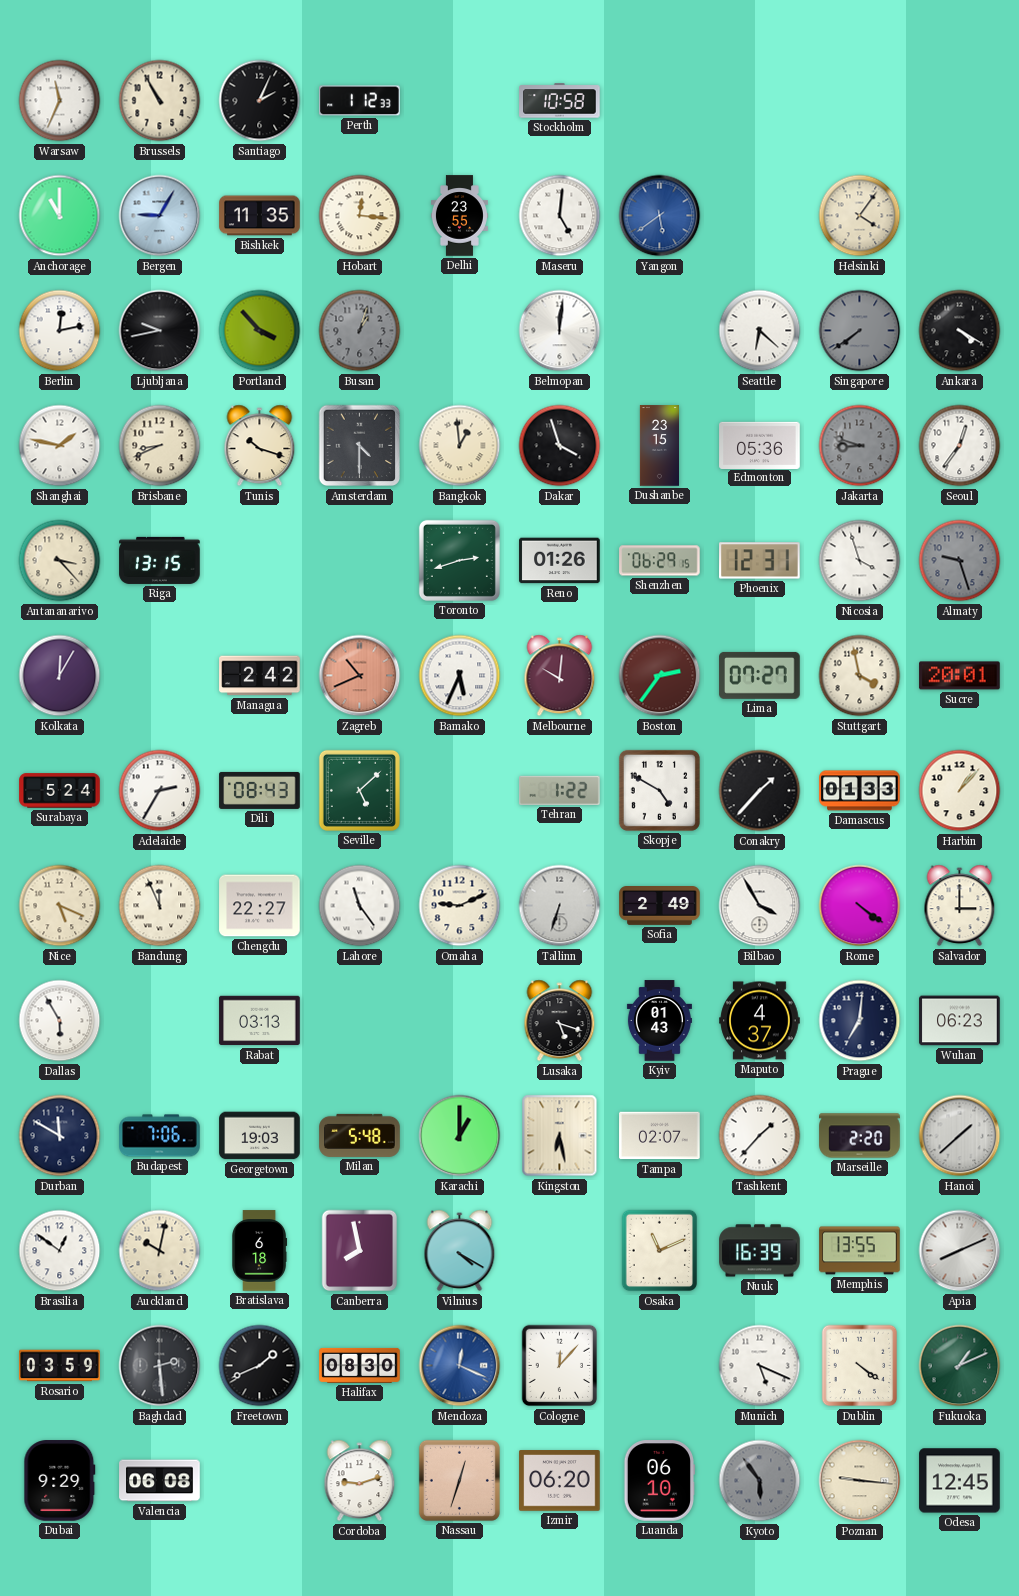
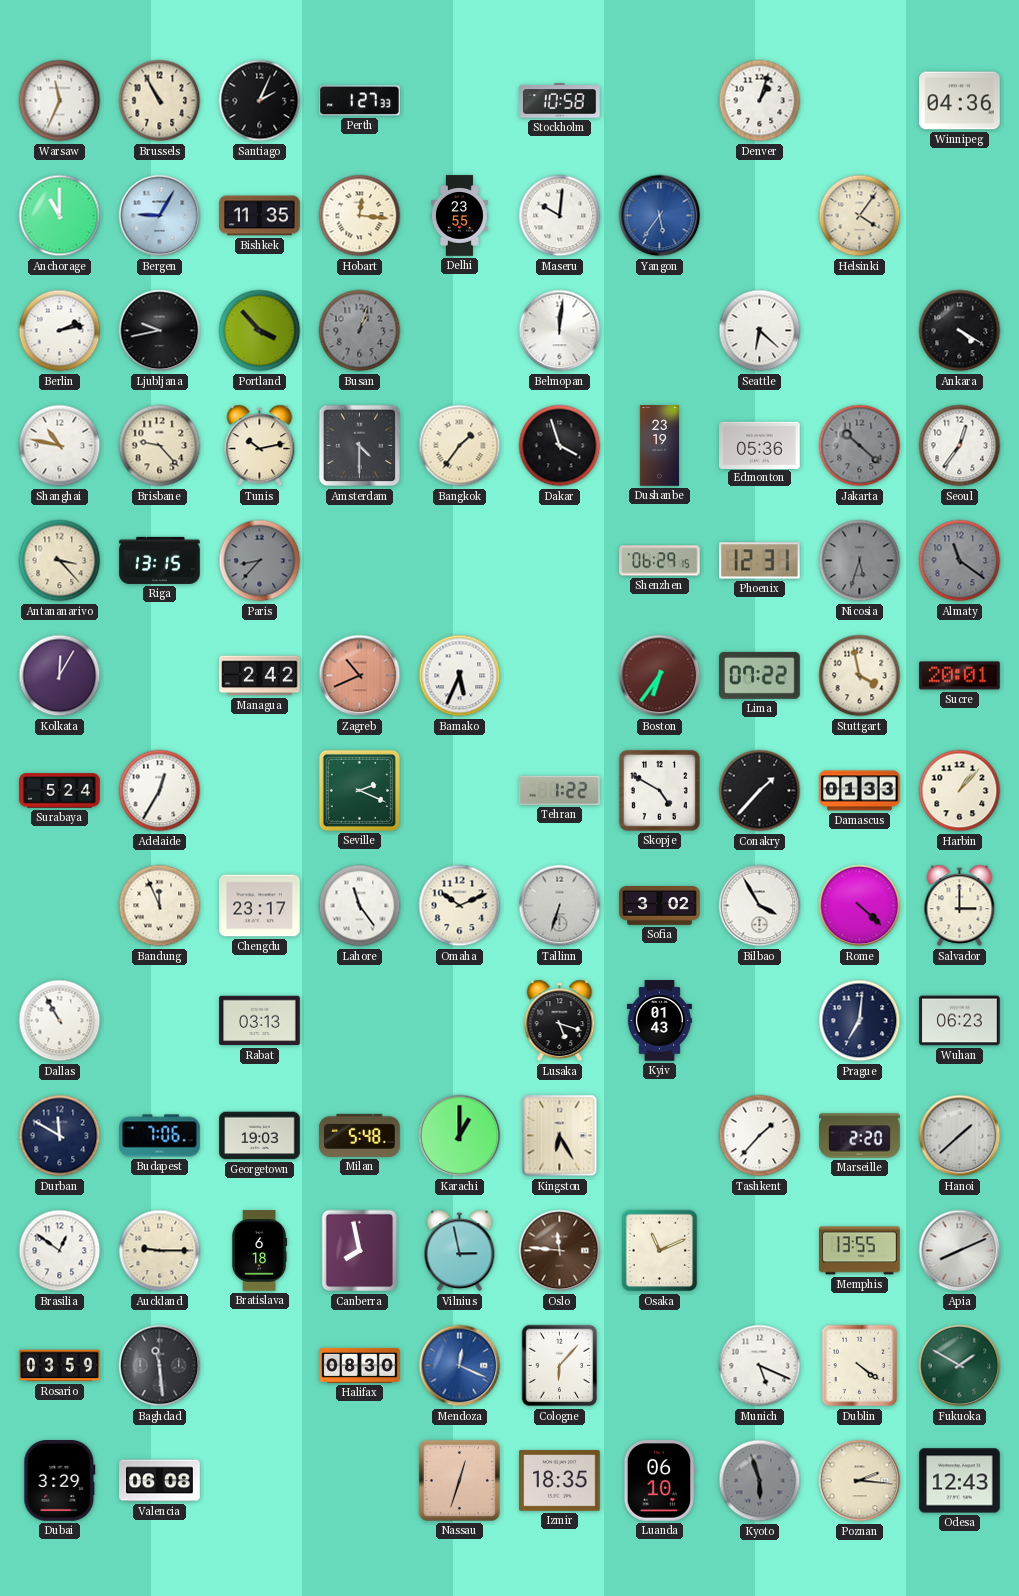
Perth: 1:12 -> 1:27 (360, 101)
Denver: none -> 1:03 (760, 101)
Winnipeg: none -> 04:36 (960, 101)
Maseru: 5:01 -> 10:01 (560, 216)
Yangon: 5:39 -> 5:36 (660, 216)
Berlin: 12:13 -> 2:13 (60, 331)
Singapore: 7:39 -> none (860, 331)
Shanghai: 1:47 -> 10:47 (60, 446)
Brisbane: 8:41 -> 9:23 (160, 446)
Tunis: 10:18 -> 10:13 (260, 446)
Bangkok: 12:59 -> 1:36 (460, 446)
Dushanbe: 23:15 -> 23:19 (659, 446)
Jakarta: 8:48 -> 10:22 (860, 446)
Paris: none -> 8:37 (260, 561)
Toronto: 2:42 -> none (459, 560)
Reno: 01:26 -> none (560, 561)
Nicosia: 3:57 -> 5:33 (860, 561)
Nicosia dial: white -> grey (860, 561)
Almaty: 9:27 -> 11:21 (960, 561)
Melbourne: 10:01 -> none (560, 676)
Boston: 2:36 -> 6:36 (660, 676)
Lima: 07:27 -> 07:22 (760, 675)
Adelaide: 2:35 -> 12:35 (160, 791)
Dili: 08:43 -> none (260, 790)
Seville: 5:08 -> 2:19 (359, 790)
Nice: 5:19 -> none (60, 906)
Chengdu: 22:27 -> 23:17 (260, 906)
Omaha: 9:11 -> 10:11 (460, 906)
Sofia: 2:49 -> 3:02 (660, 906)
Rome: 4:21 -> 4:22 (860, 906)
Dallas: 5:55 -> 10:55 (60, 1021)
Maputo: 4:37 -> none (760, 1021)
Kingston: 6:28 -> 6:25 (560, 1136)
Tampa: 02:07 -> none (660, 1136)
Auckland: 10:02 -> 9:15 (160, 1251)
Vilnius: 4:20 -> 2:58 (460, 1251)
Oslo: none -> 11:46 (560, 1251)
Nuuk: 16:39 -> none (760, 1251)
Baghdad: 2:29 -> 11:29 (160, 1366)
Freetown: 1:41 -> none (260, 1366)
Cologne: 12:07 -> 6:07 (560, 1366)
Fukuoka: 1:11 -> 1:50 (960, 1366)
Dubai: 9:29 -> 3:29 (60, 1481)
Cordoba: 9:12 -> none (360, 1481)
Izmir: 06:20 -> 18:35 (560, 1481)
Kyoto: 5:54 -> 5:57 (760, 1481)
Poznan: 9:16 -> 2:16 (860, 1481)
Odesa: 12:45 -> 12:43 (960, 1481)
